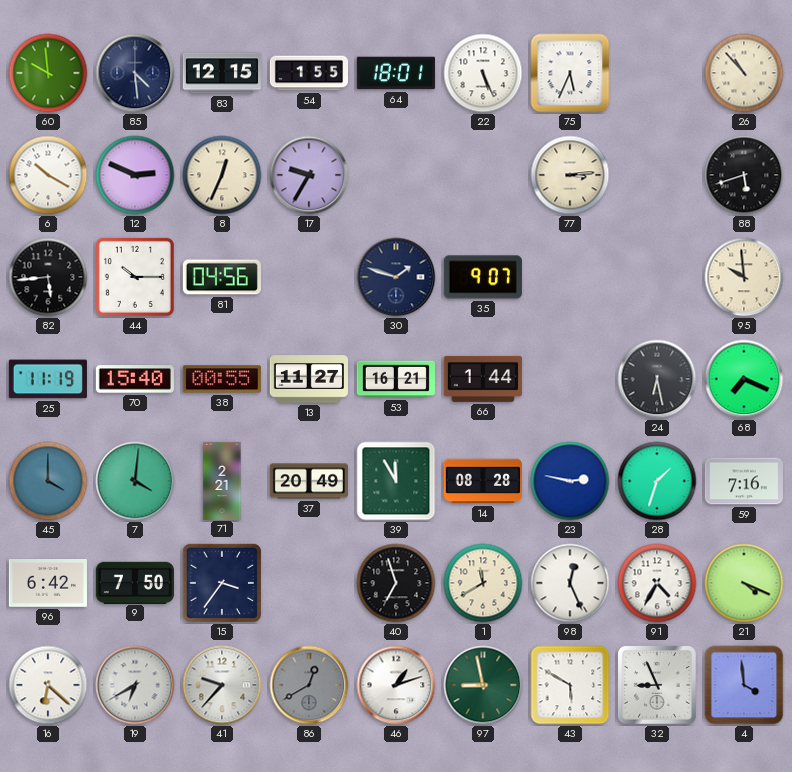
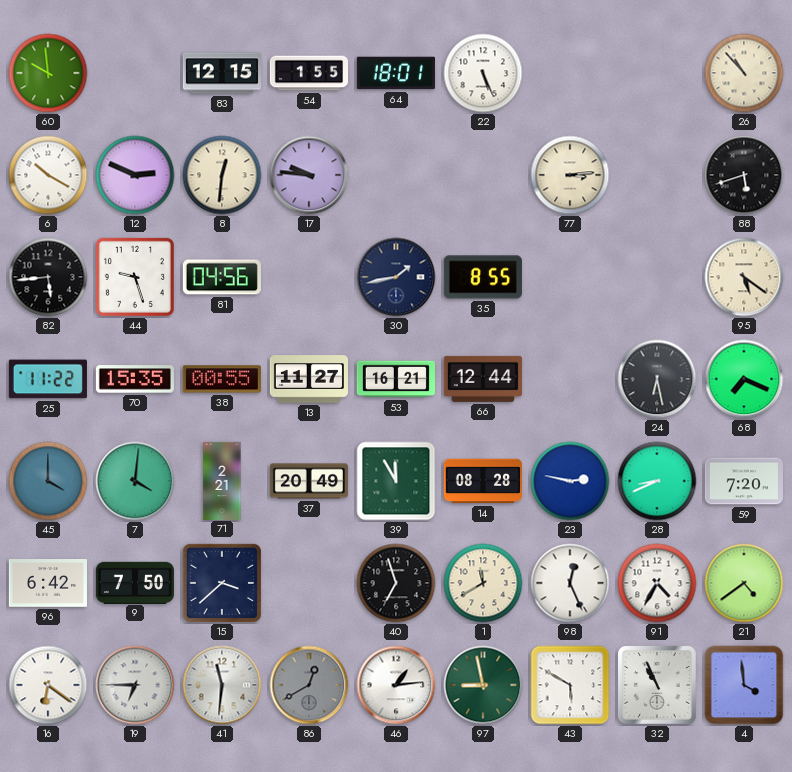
85: 4:29 -> none (135, 73)
75: 5:34 -> none (570, 73)
8: 12:34 -> 12:31 (222, 175)
17: 9:35 -> 9:46 (309, 175)
44: 10:15 -> 9:27 (135, 277)
30: 1:48 -> 1:43 (396, 277)
35: 9:07 -> 8:55 (483, 277)
95: 9:59 -> 5:21 (744, 277)
25: 11:19 -> 11:22 (48, 379)
70: 15:40 -> 15:35 (135, 379)
66: 1:44 -> 12:44 (483, 379)
28: 1:33 -> 8:41 (657, 481)
59: 7:16 -> 7:20 (744, 481)
15: 3:36 -> 3:38 (222, 583)
21: 4:19 -> 4:39 (744, 583)
16: 6:22 -> 6:21 (48, 685)
19: 6:40 -> 6:45 (135, 685)
41: 9:37 -> 11:31 (222, 685)
46: 1:12 -> 1:14 (396, 685)
32: 8:56 -> 10:56 (657, 685)
